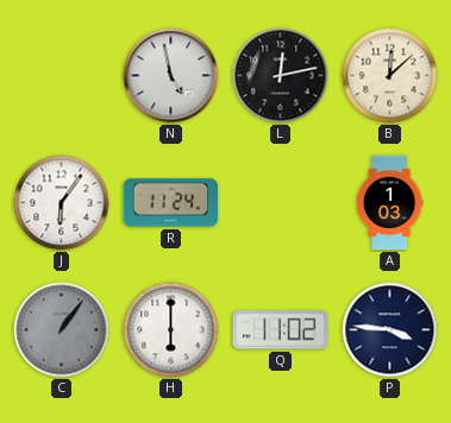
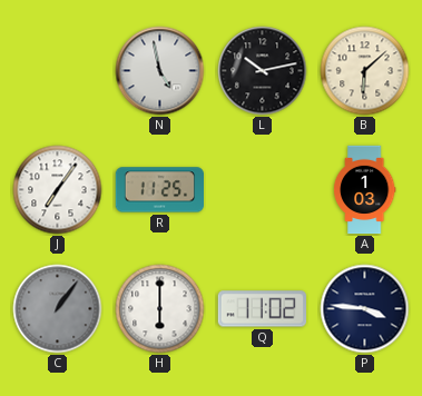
L: 12:13 -> 10:13 (263, 71)
B: 12:08 -> 6:08 (365, 71)
J: 6:06 -> 7:06 (58, 190)
R: 11:24 -> 11:25 (159, 190)
